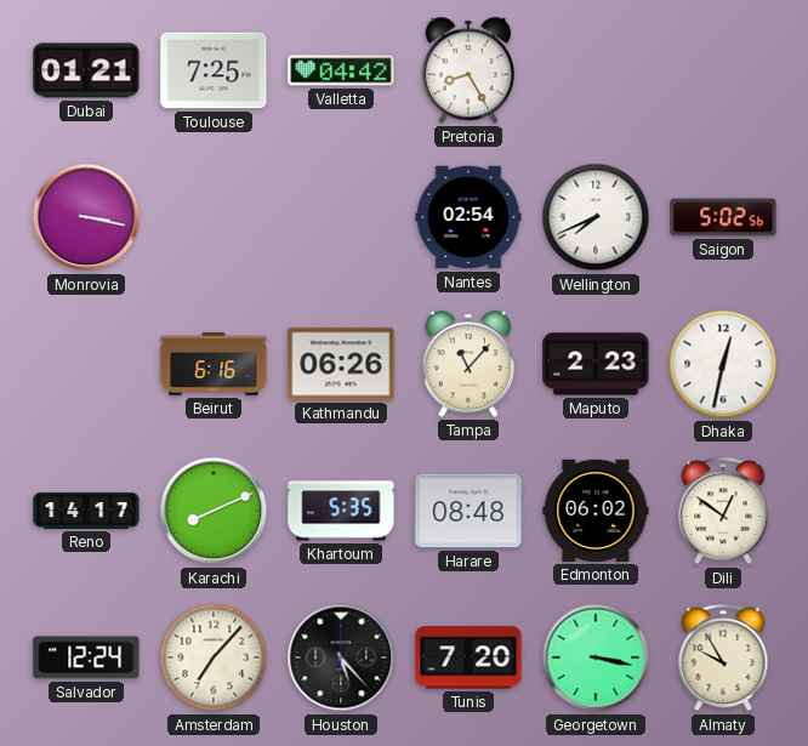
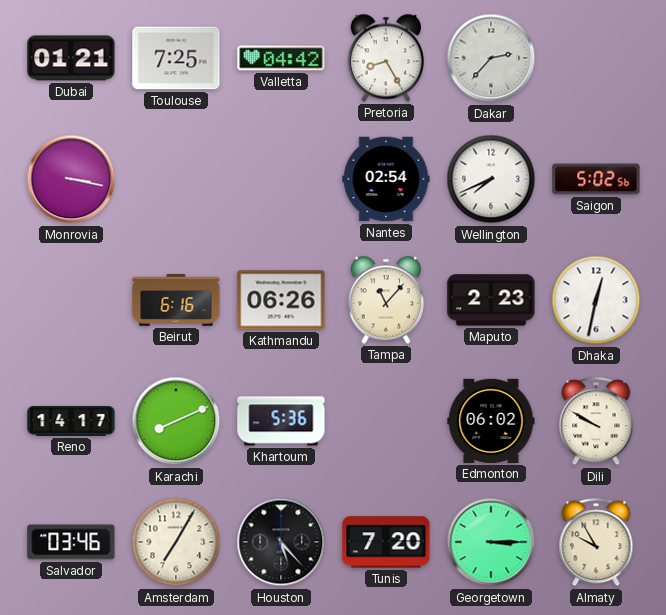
Dakar: none -> 2:37 (491, 58)
Khartoum: 5:35 -> 5:36 (281, 421)
Harare: 08:48 -> none (468, 511)
Dili: 12:51 -> 9:50 (596, 422)
Salvador: 12:24 -> 03:46 (71, 542)
Amsterdam: 7:07 -> 7:05 (176, 542)
Georgetown: 3:17 -> 3:15 (491, 542)
